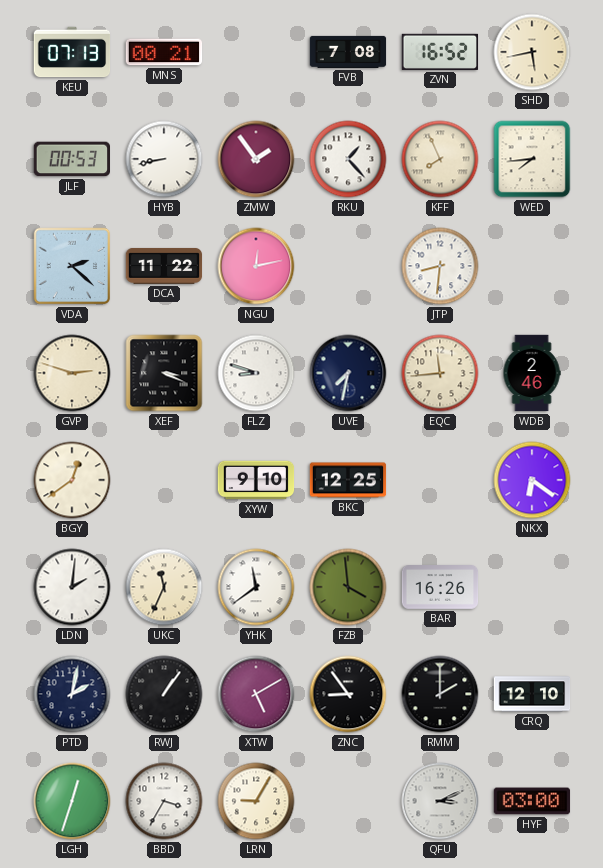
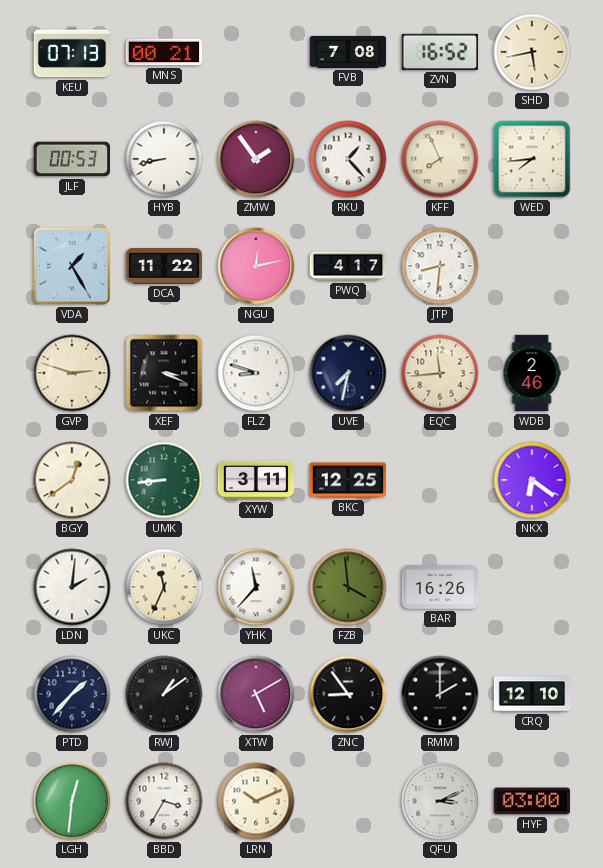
VDA: 2:22 -> 1:25 (72, 266)
PWQ: none -> 4:17 (348, 266)
UMK: none -> 8:44 (164, 480)
XYW: 9:10 -> 3:11 (256, 480)
YHK: 11:39 -> 11:37 (256, 587)
PTD: 2:02 -> 1:37 (72, 694)
RWJ: 1:06 -> 1:09 (164, 694)
LGH: 12:33 -> 12:31 (72, 801)
LRN: 9:05 -> 10:11 (256, 801)
